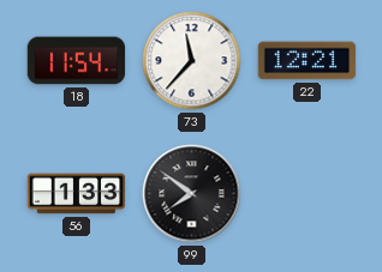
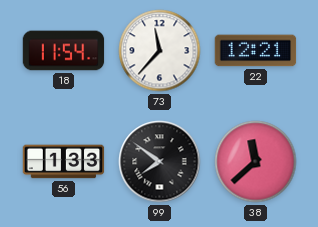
38: none -> 11:38 (256, 162)
